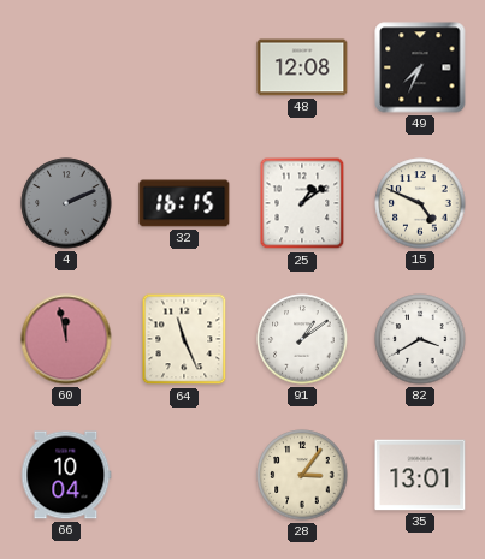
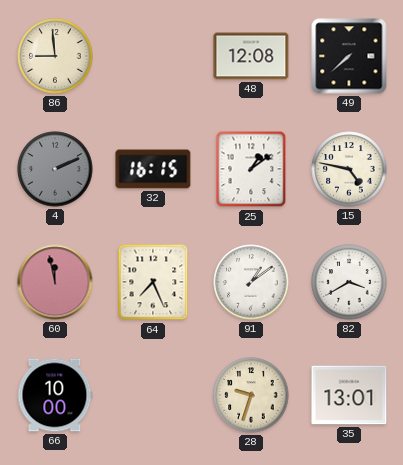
86: none -> 8:59 (55, 56)
49: 7:34 -> 7:38 (349, 56)
15: 4:49 -> 4:47 (349, 169)
64: 11:26 -> 7:26 (153, 282)
66: 10:04 -> 10:00 (55, 395)
28: 3:06 -> 9:33 (251, 395)
